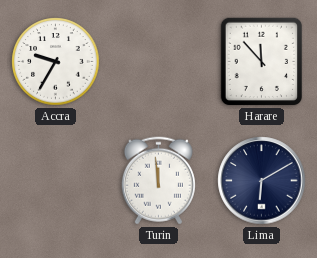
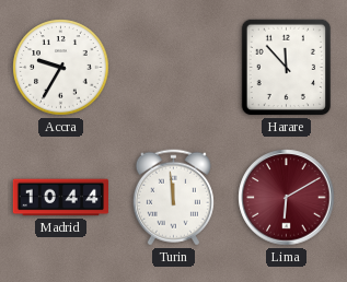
Madrid: none -> 10:44 (61, 198)
Lima dial: navy -> burgundy (287, 198)
